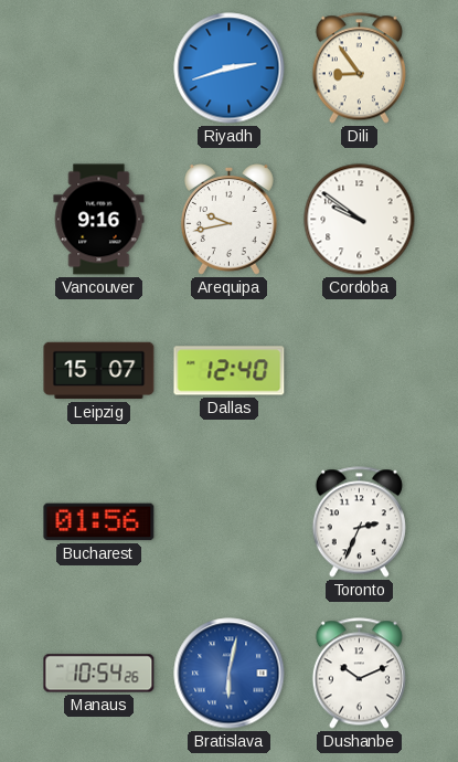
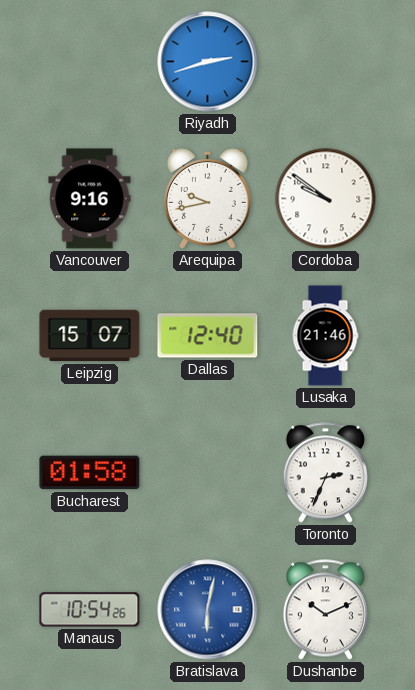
Dili: 8:54 -> none (359, 68)
Lusaka: none -> 21:46 (325, 336)
Bucharest: 01:56 -> 01:58 (90, 473)
